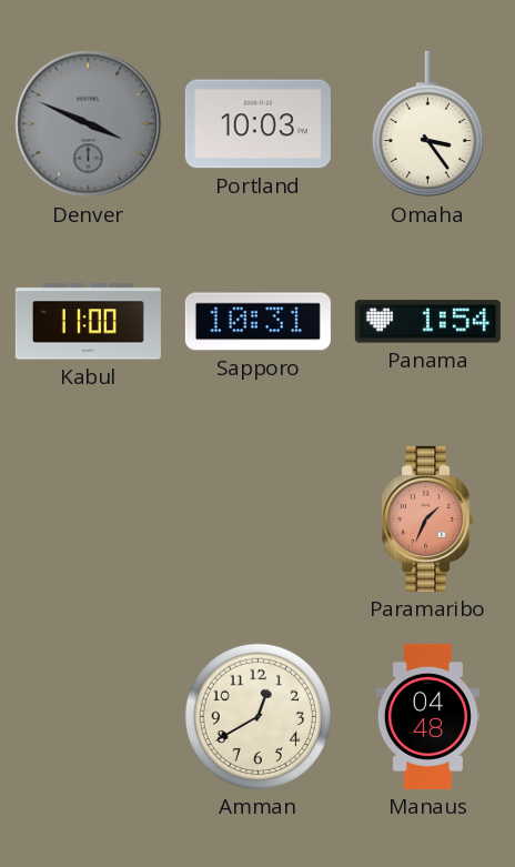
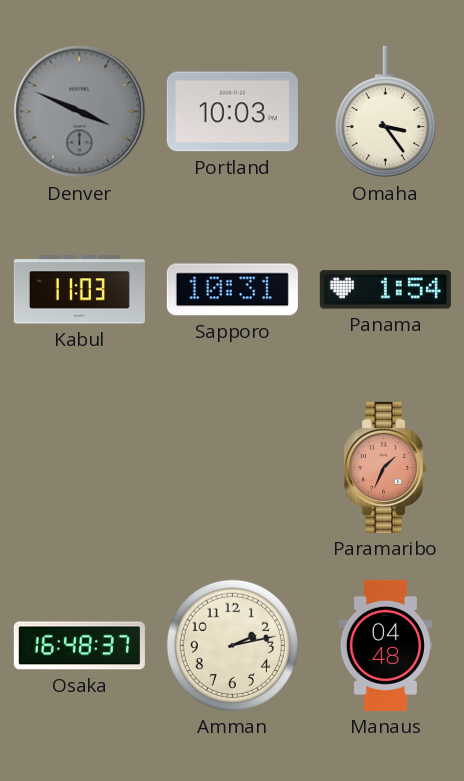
Kabul: 11:00 -> 11:03 (79, 290)
Osaka: none -> 16:48 (79, 646)
Amman: 12:40 -> 2:13 (232, 645)
